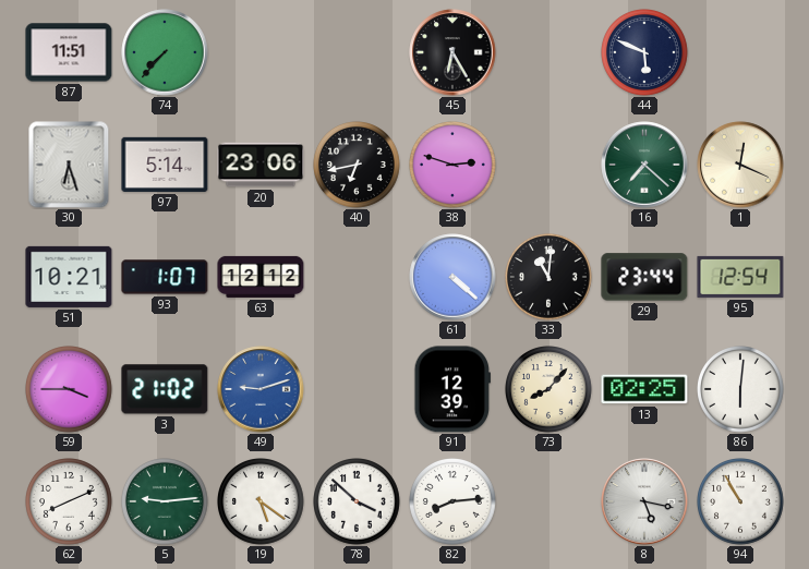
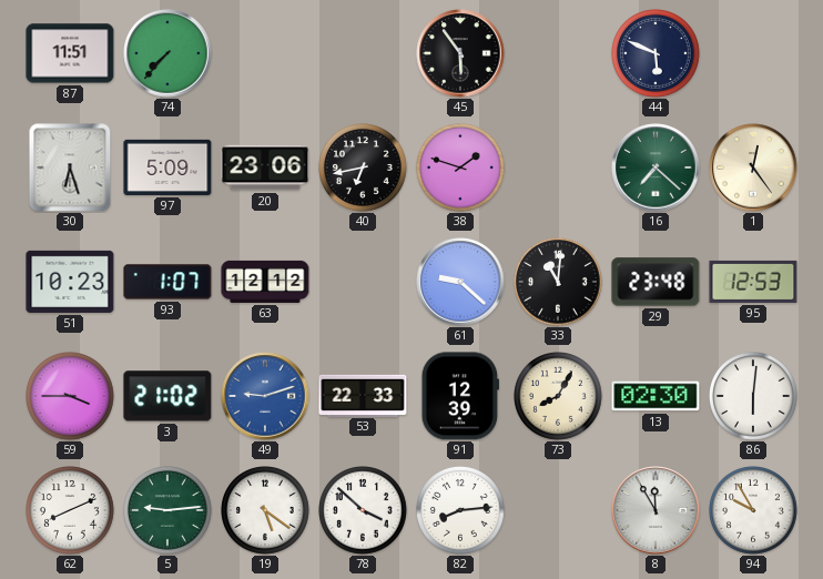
45: 6:25 -> 5:54 (460, 53)
97: 5:14 -> 5:09 (167, 167)
38: 2:48 -> 1:48 (461, 169)
1: 12:19 -> 12:24 (753, 167)
51: 10:21 -> 10:23 (70, 282)
61: 4:22 -> 9:22 (460, 282)
29: 23:44 -> 23:48 (656, 282)
95: 12:54 -> 12:53 (753, 282)
53: none -> 22:33 (363, 395)
73: 8:07 -> 8:05 (559, 397)
13: 02:25 -> 02:30 (656, 396)
8: 5:17 -> 11:55 (656, 510)
94: 10:55 -> 9:55 (754, 511)
